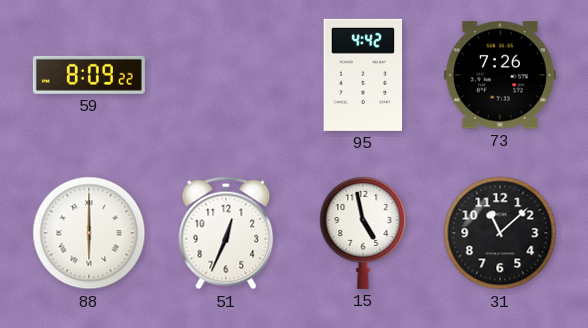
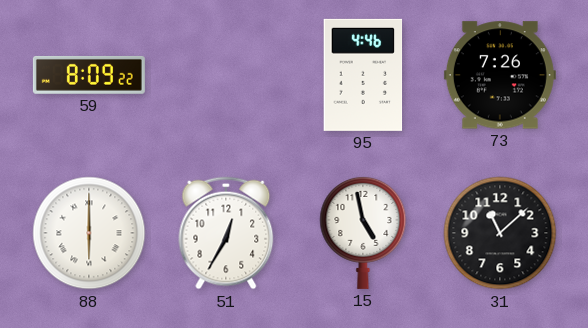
95: 4:42 -> 4:46 (363, 75)
51: 12:34 -> 12:35 (226, 233)
